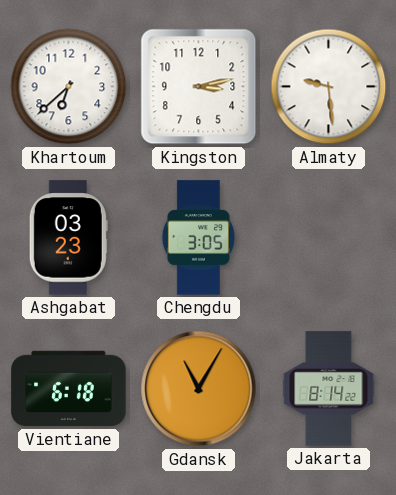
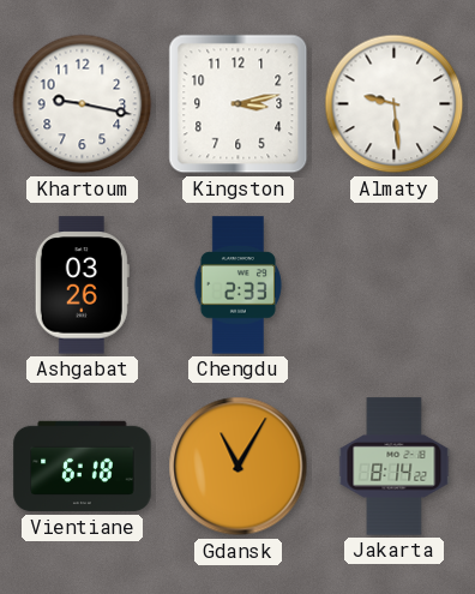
Khartoum: 6:38 -> 9:17 (83, 104)
Ashgabat: 03:23 -> 03:26 (82, 286)
Chengdu: 3:05 -> 2:33 (237, 286)
